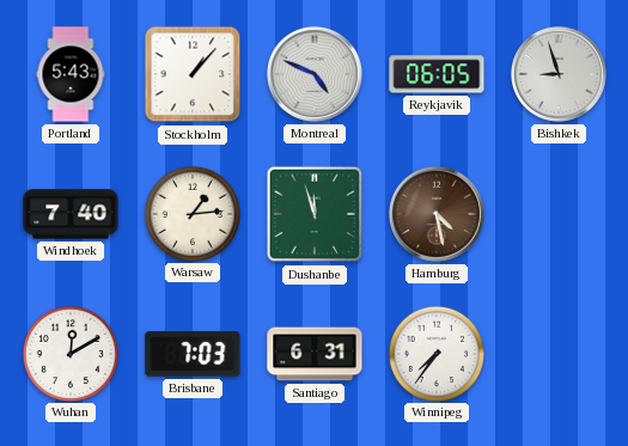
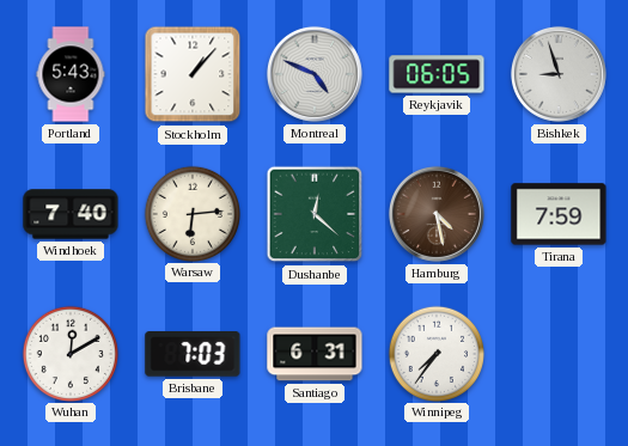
Warsaw: 1:14 -> 6:14 (191, 213)
Dushanbe: 11:57 -> 12:22 (315, 214)
Tirana: none -> 7:59 (559, 214)
